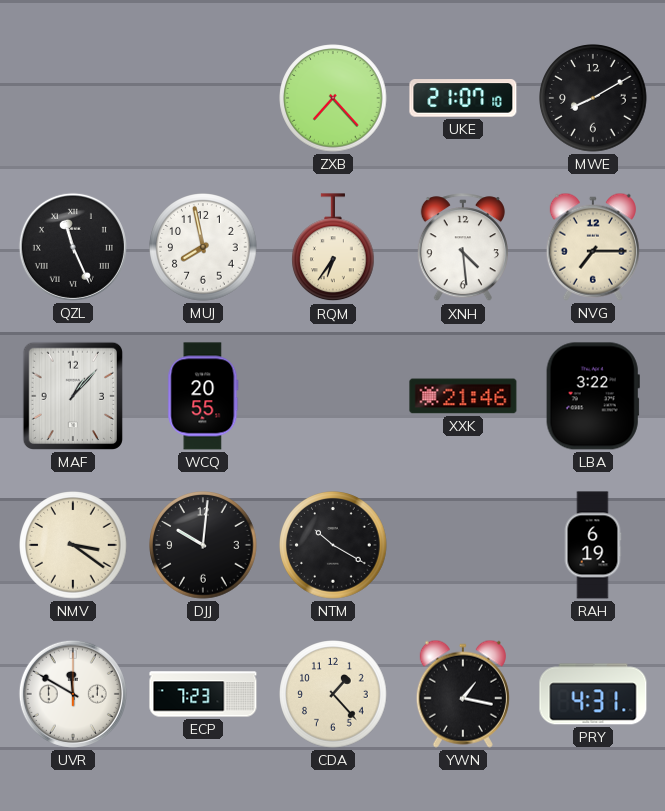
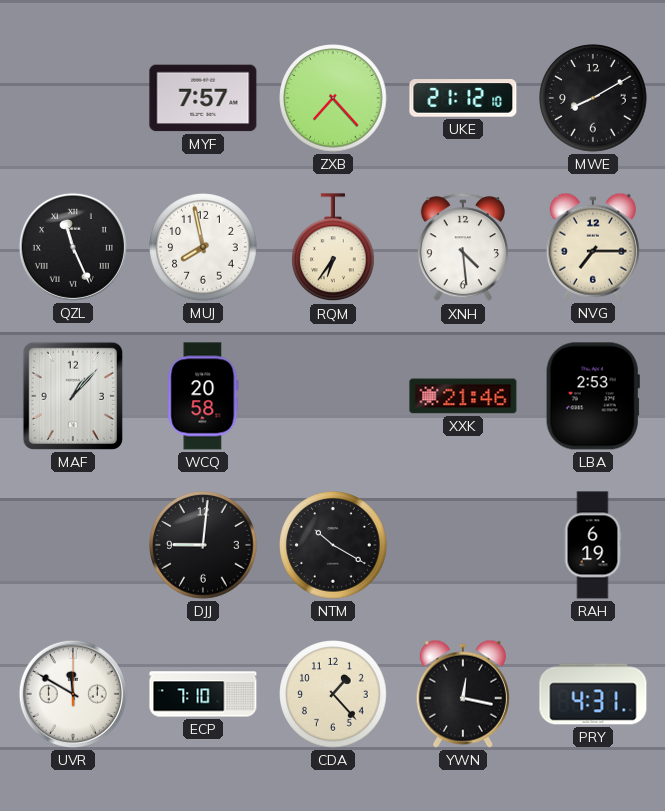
MYF: none -> 7:57 (203, 98)
UKE: 21:07 -> 21:12 (463, 98)
WCQ: 20:55 -> 20:58 (203, 396)
LBA: 3:22 -> 2:53 (593, 396)
NMV: 3:21 -> none (73, 545)
DJJ: 10:01 -> 9:01 (203, 545)
ECP: 7:23 -> 7:10 (203, 694)
YWN: 1:17 -> 12:17 (463, 694)
